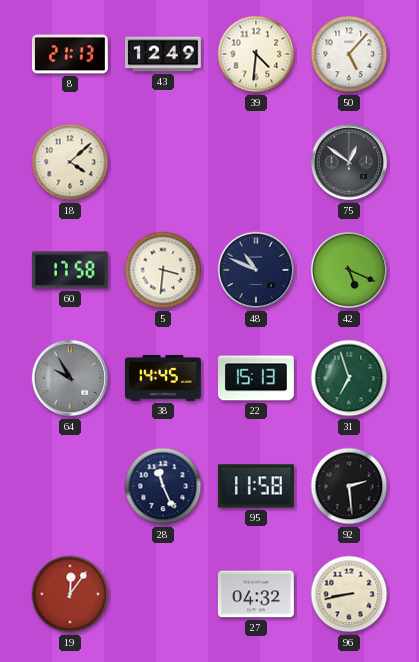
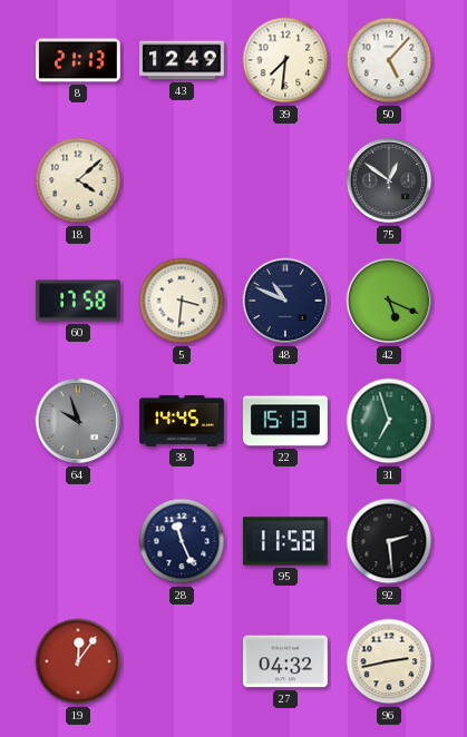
39: 4:31 -> 7:31 (285, 60)
64: 9:55 -> 9:57 (78, 421)
96: 8:43 -> 2:43 (389, 661)
